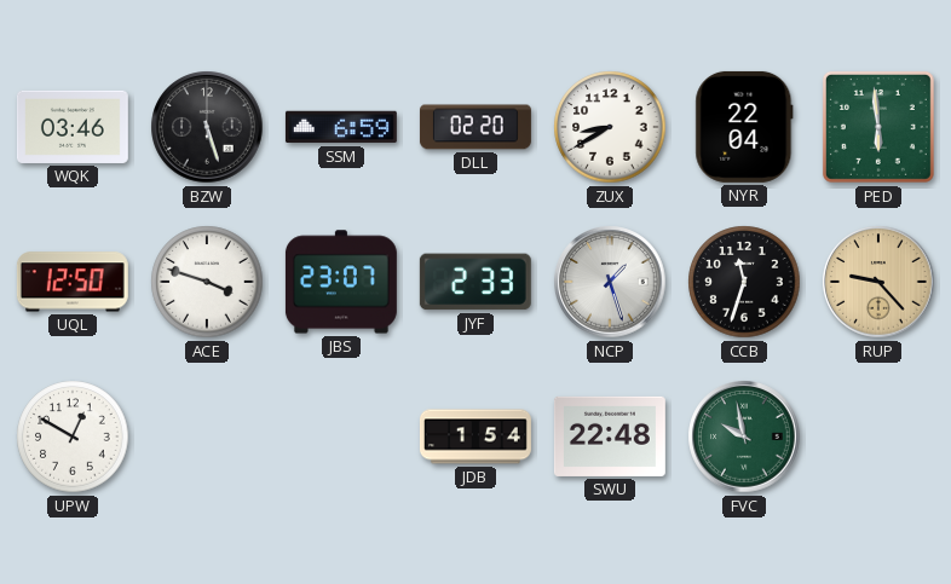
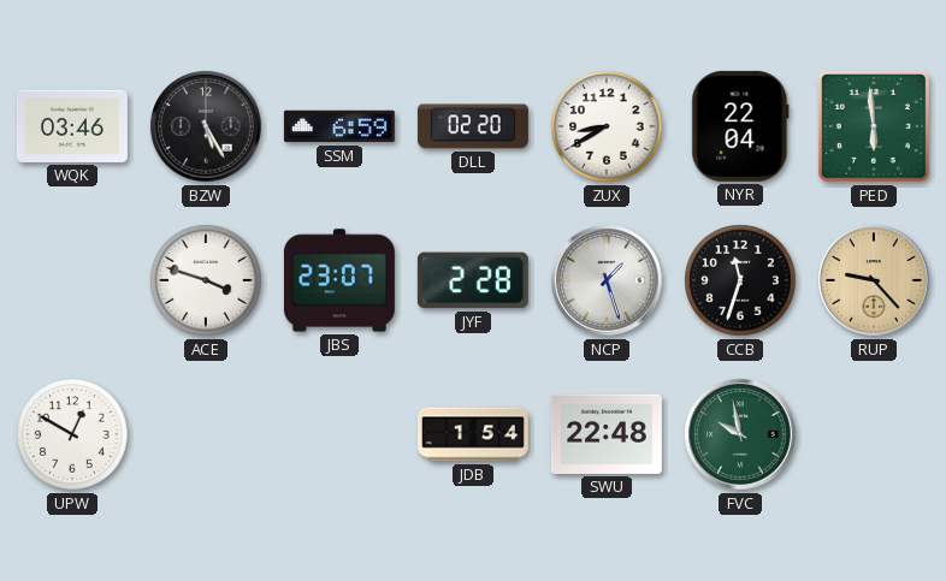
BZW: 5:27 -> 5:25 (206, 126)
UQL: 12:50 -> none (73, 282)
JYF: 2:33 -> 2:28 (473, 280)
